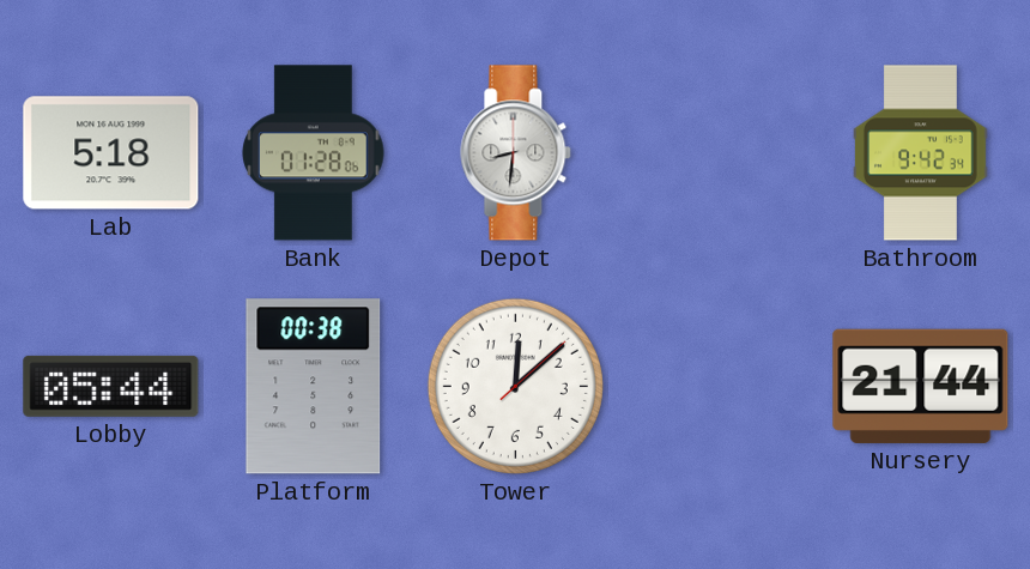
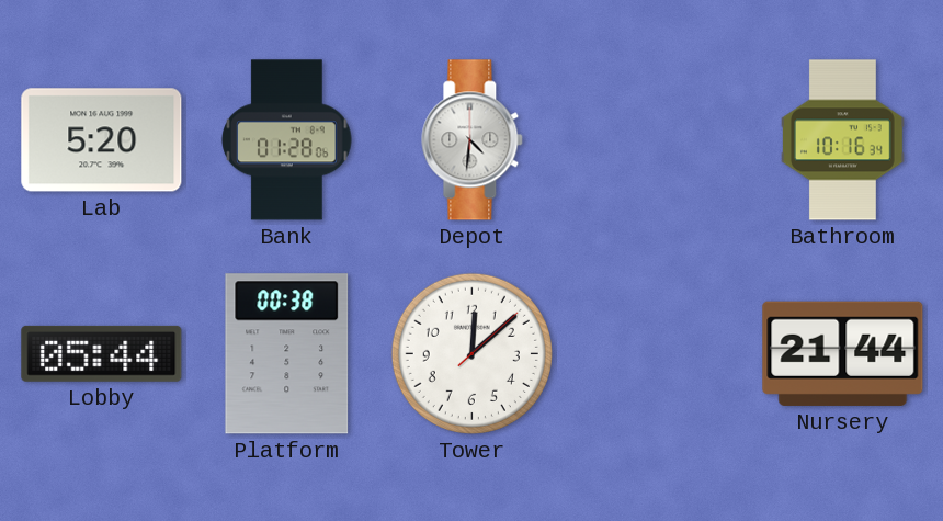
Lab: 5:18 -> 5:20 (102, 140)
Depot: 8:31 -> 4:31 (473, 140)
Bathroom: 9:42 -> 10:16 (843, 140)
